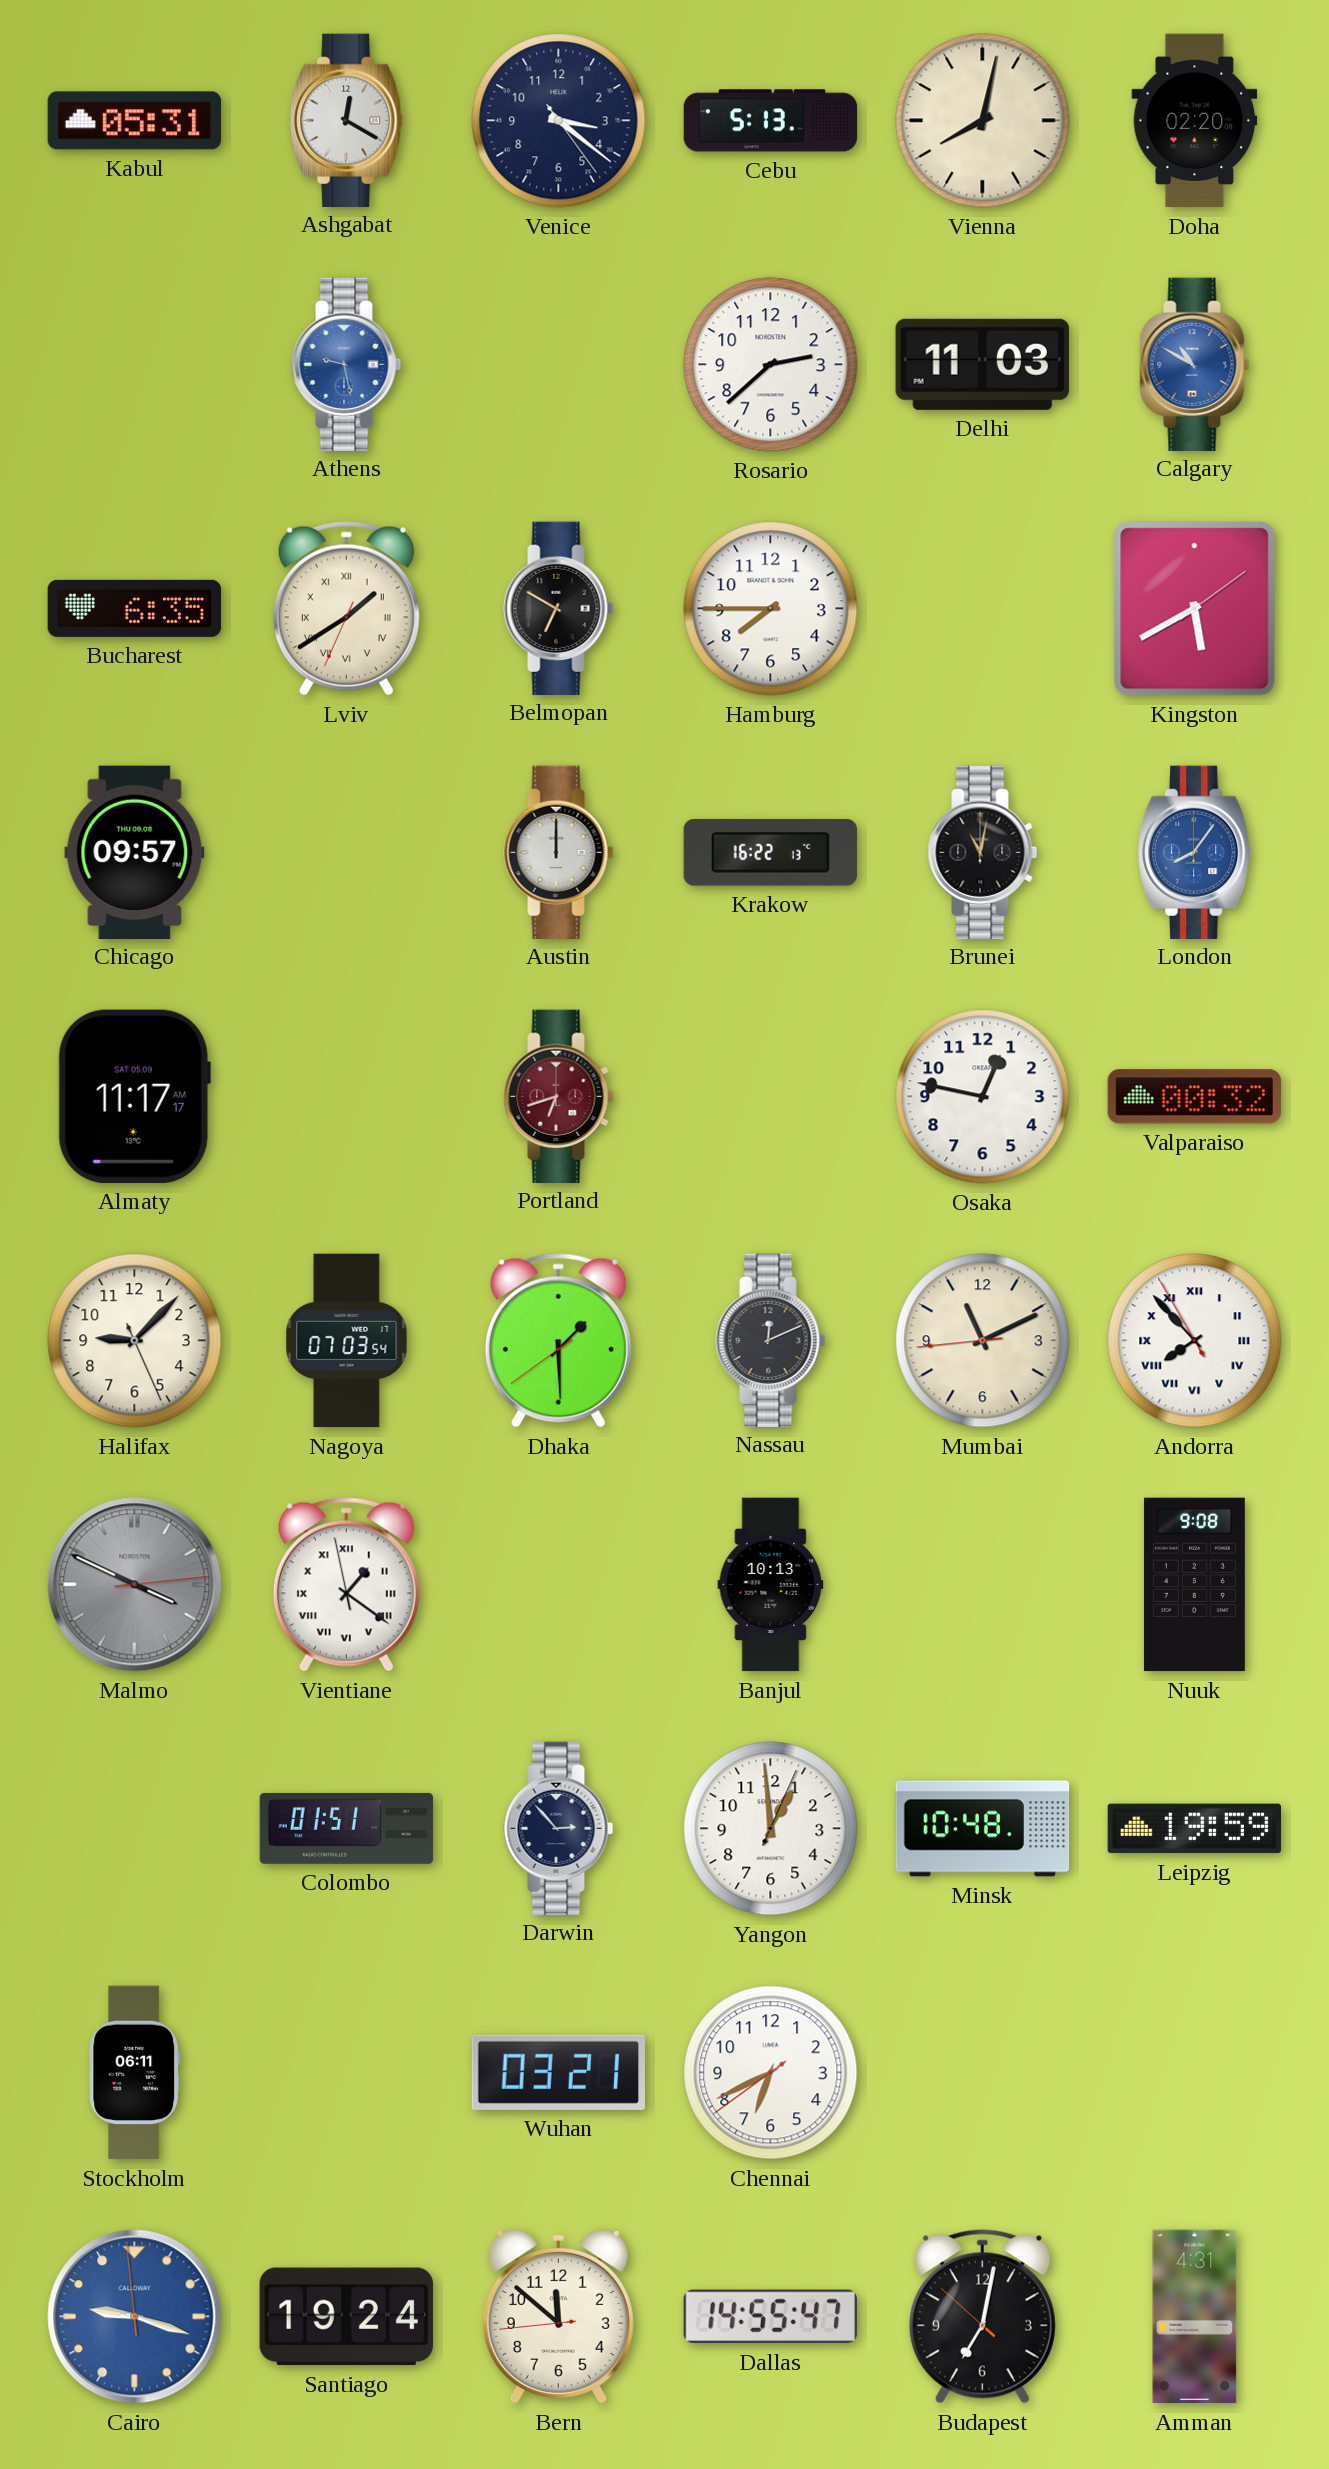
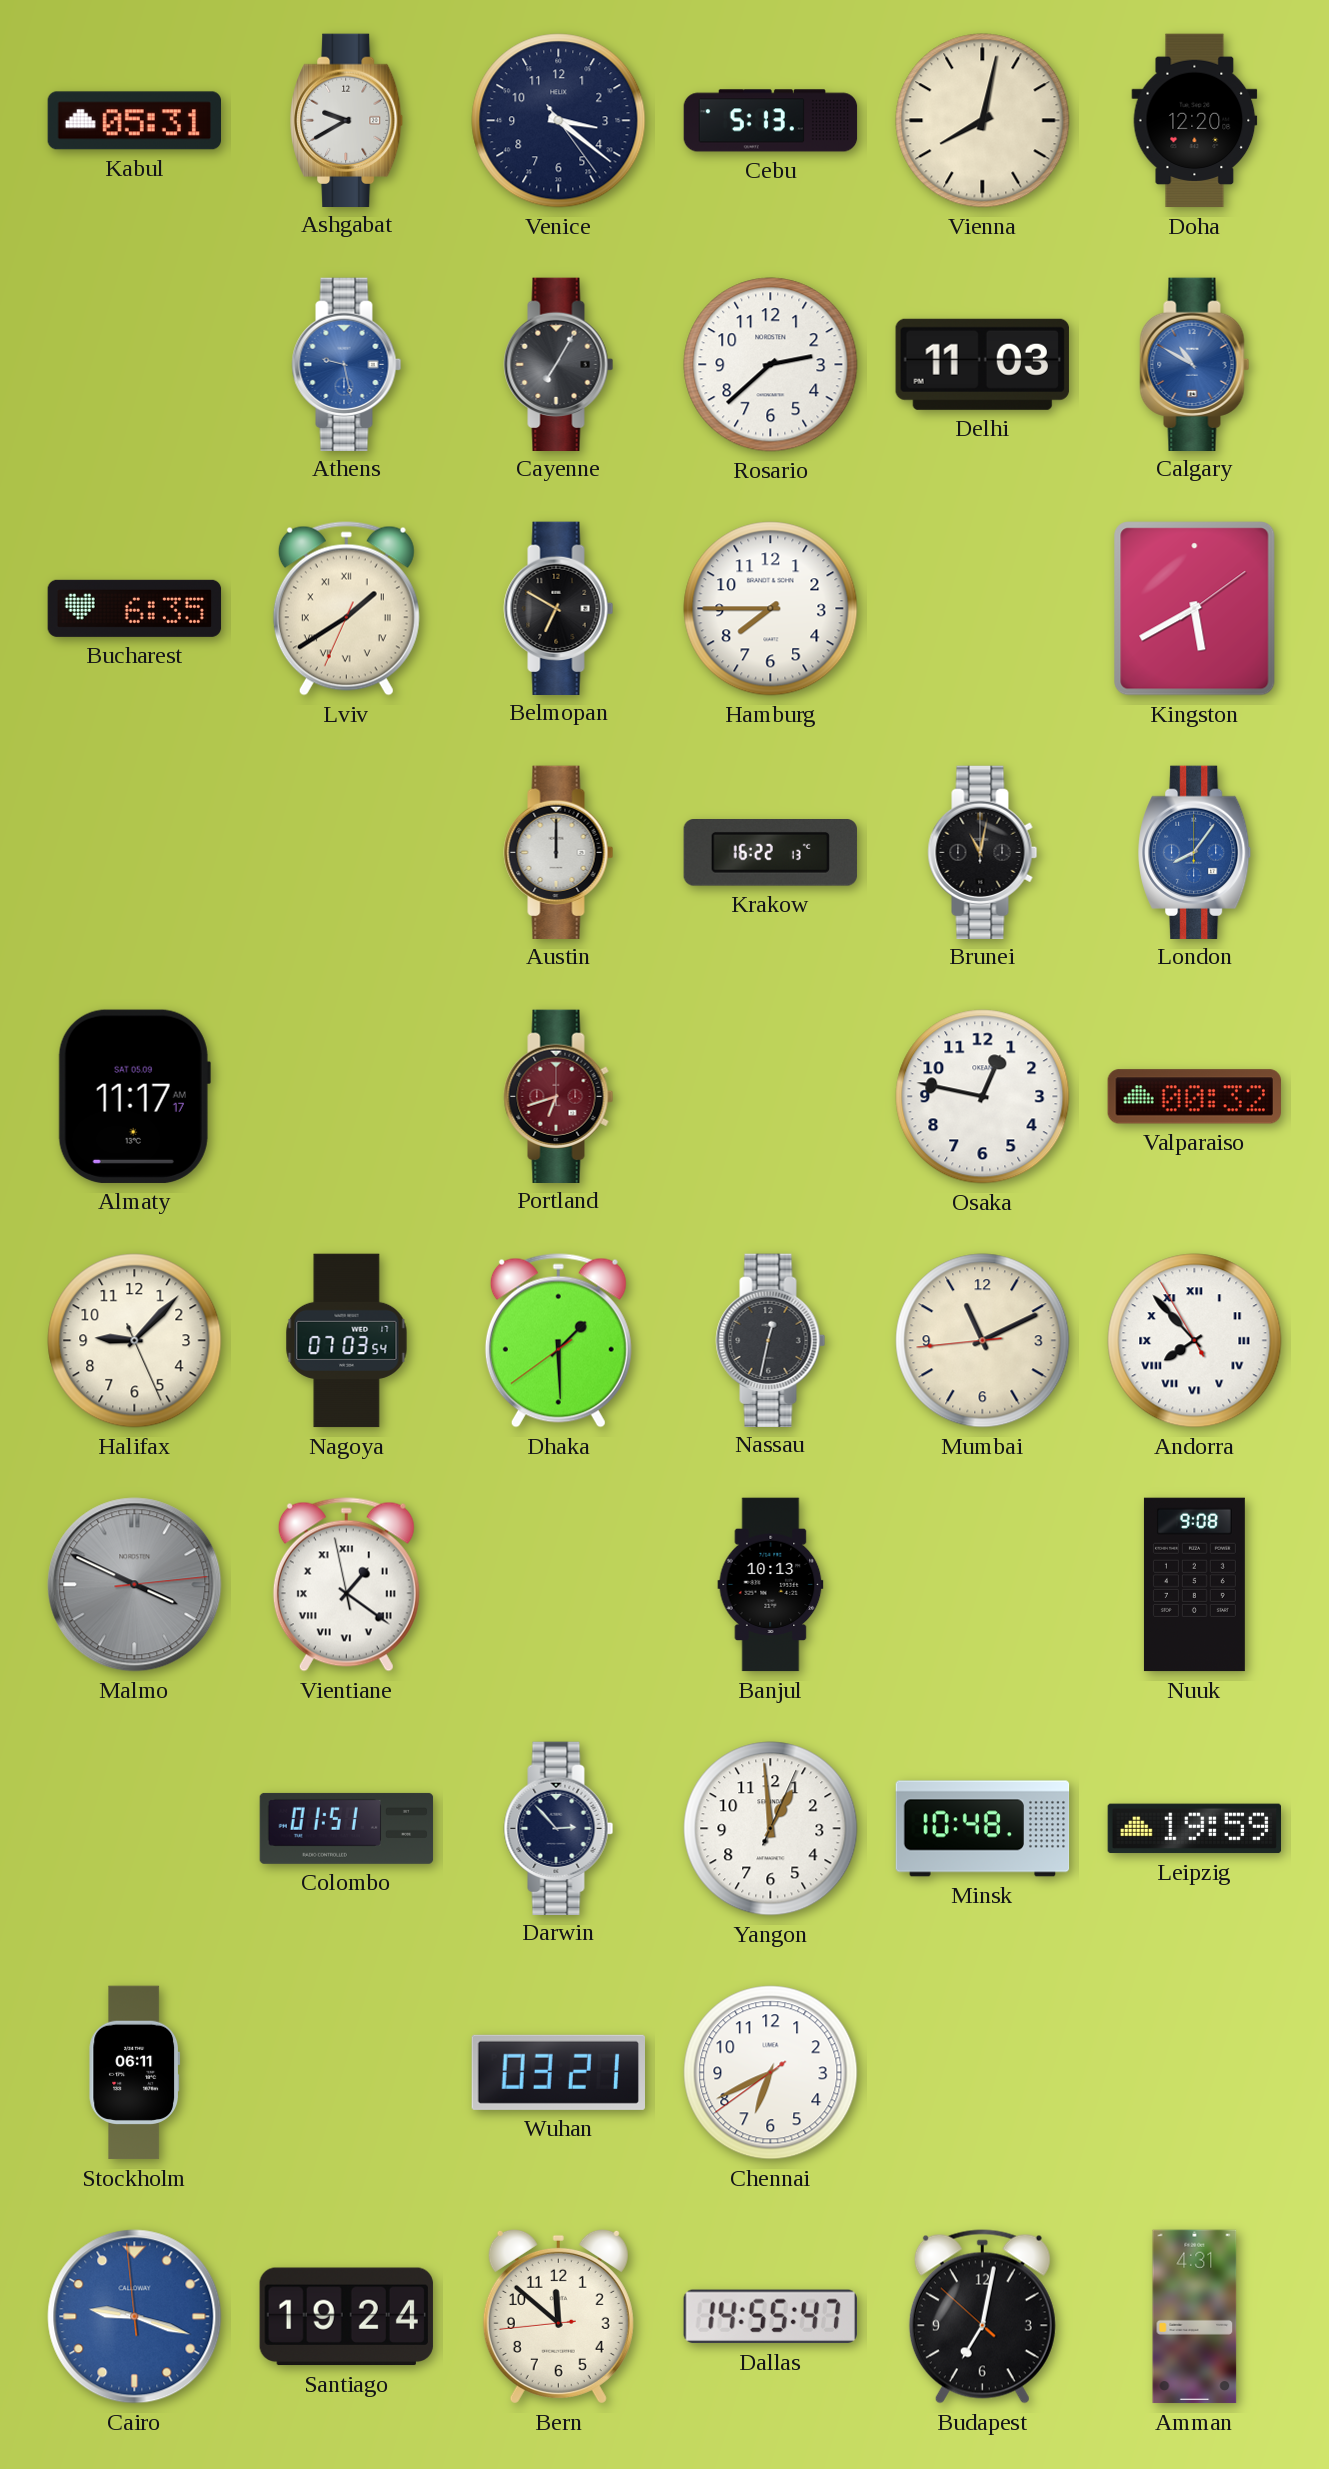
Ashgabat: 12:20 -> 9:40 (347, 120)
Doha: 02:20 -> 12:20 (1195, 121)
Cayenne: none -> 7:05 (559, 364)
Chicago: 09:57 -> none (135, 852)
Nassau: 12:11 -> 12:32 (771, 1340)
